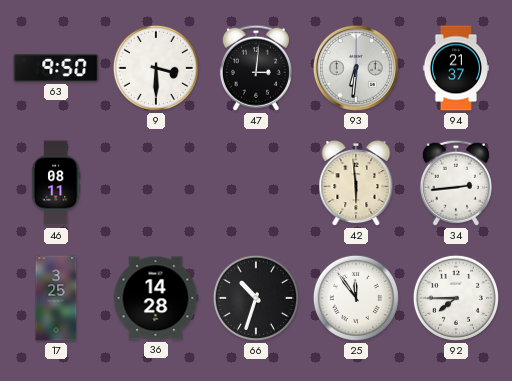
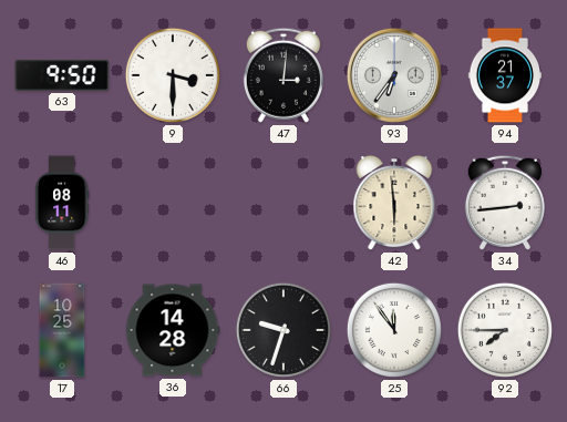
93: 6:31 -> 6:36 (394, 75)
17: 3:25 -> 10:25 (62, 330)
66: 10:33 -> 9:33 (283, 330)
